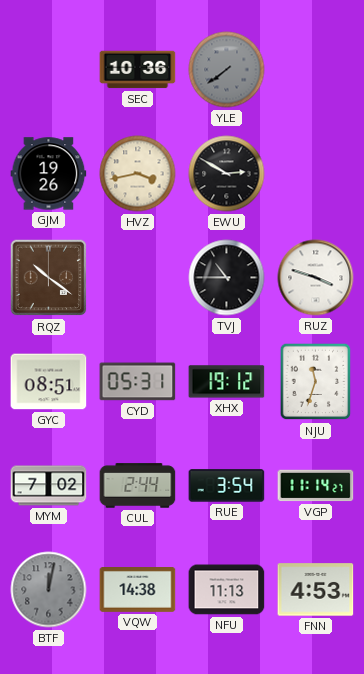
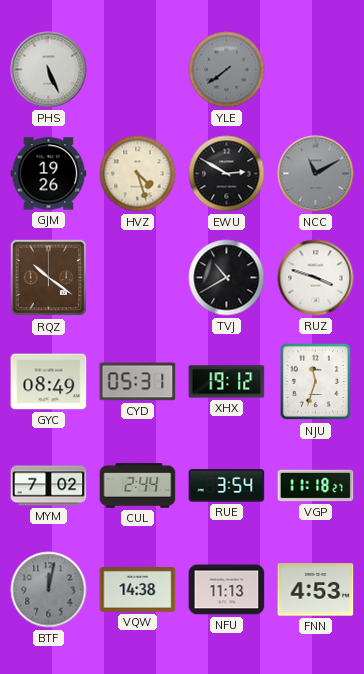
PHS: none -> 5:26 (49, 70)
SEC: 10:36 -> none (138, 70)
HVZ: 3:43 -> 4:27 (138, 174)
NCC: none -> 11:10 (316, 174)
TVJ: 10:45 -> 10:40 (227, 278)
GYC: 08:51 -> 08:49 (49, 382)
VGP: 11:14 -> 11:18 (316, 486)
